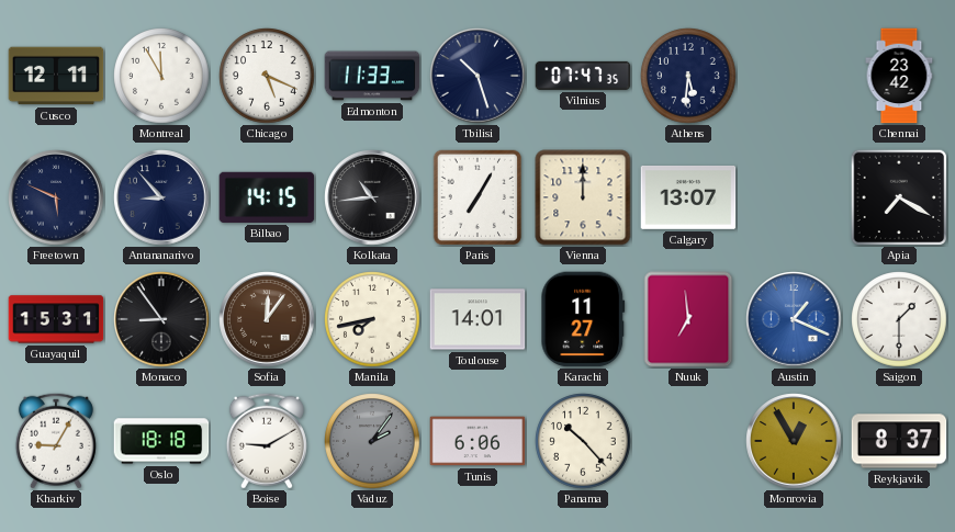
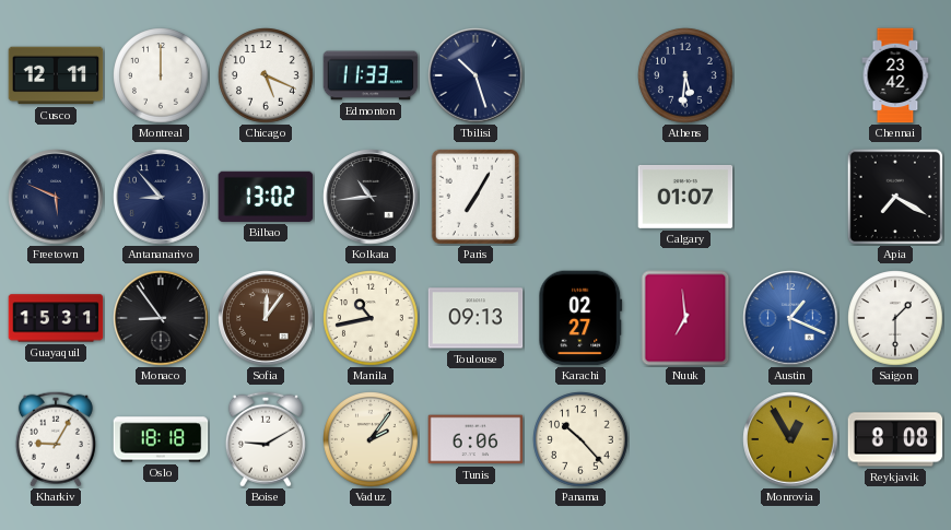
Montreal: 11:55 -> 12:00 (161, 75)
Vilnius: 07:47 -> none (583, 76)
Bilbao: 14:15 -> 13:02 (266, 197)
Vienna: 12:00 -> none (583, 197)
Calgary: 13:07 -> 01:07 (685, 197)
Manila: 7:43 -> 10:43 (371, 318)
Toulouse: 14:01 -> 09:13 (476, 318)
Karachi: 11:27 -> 02:27 (580, 318)
Vaduz dial: grey -> cream (371, 439)
Reykjavik: 8:37 -> 8:08 (895, 439)
